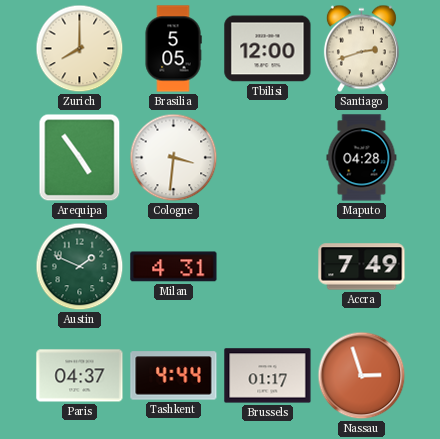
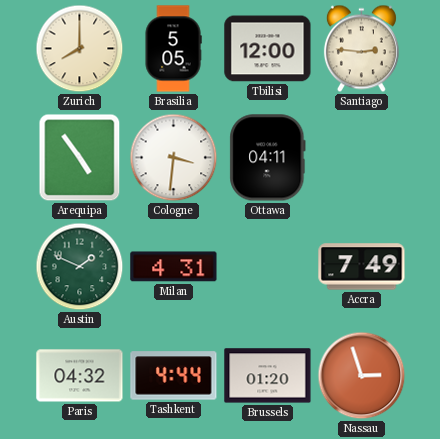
Santiago: 2:42 -> 2:46 (361, 49)
Ottawa: none -> 04:11 (268, 158)
Maputo: 04:28 -> none (362, 158)
Paris: 04:37 -> 04:32 (80, 376)
Brussels: 01:17 -> 01:20 (268, 376)
